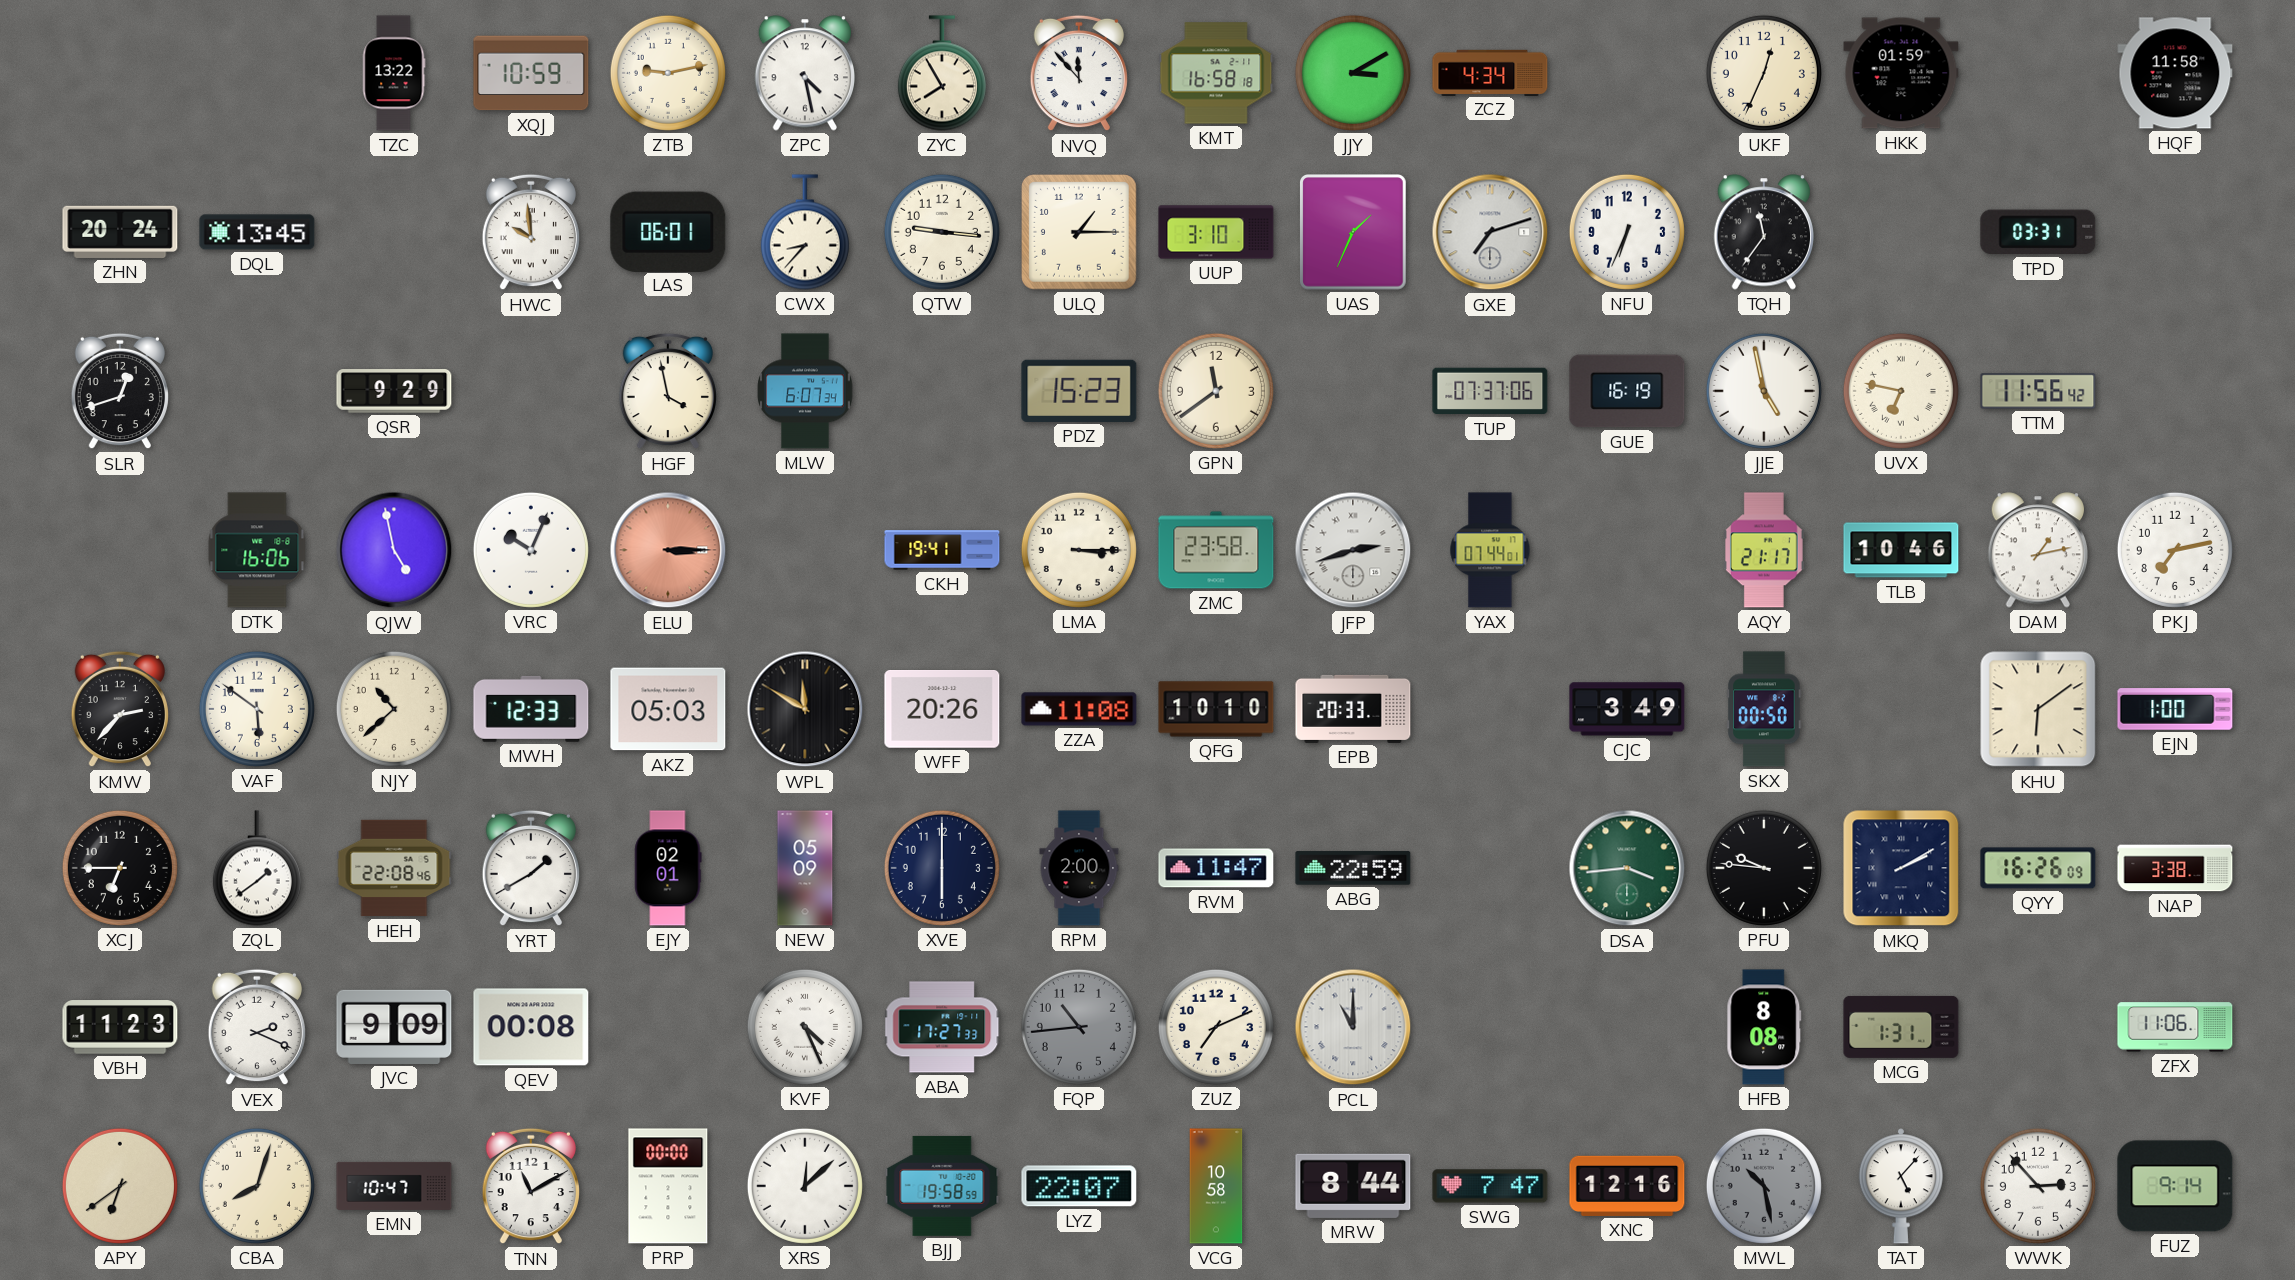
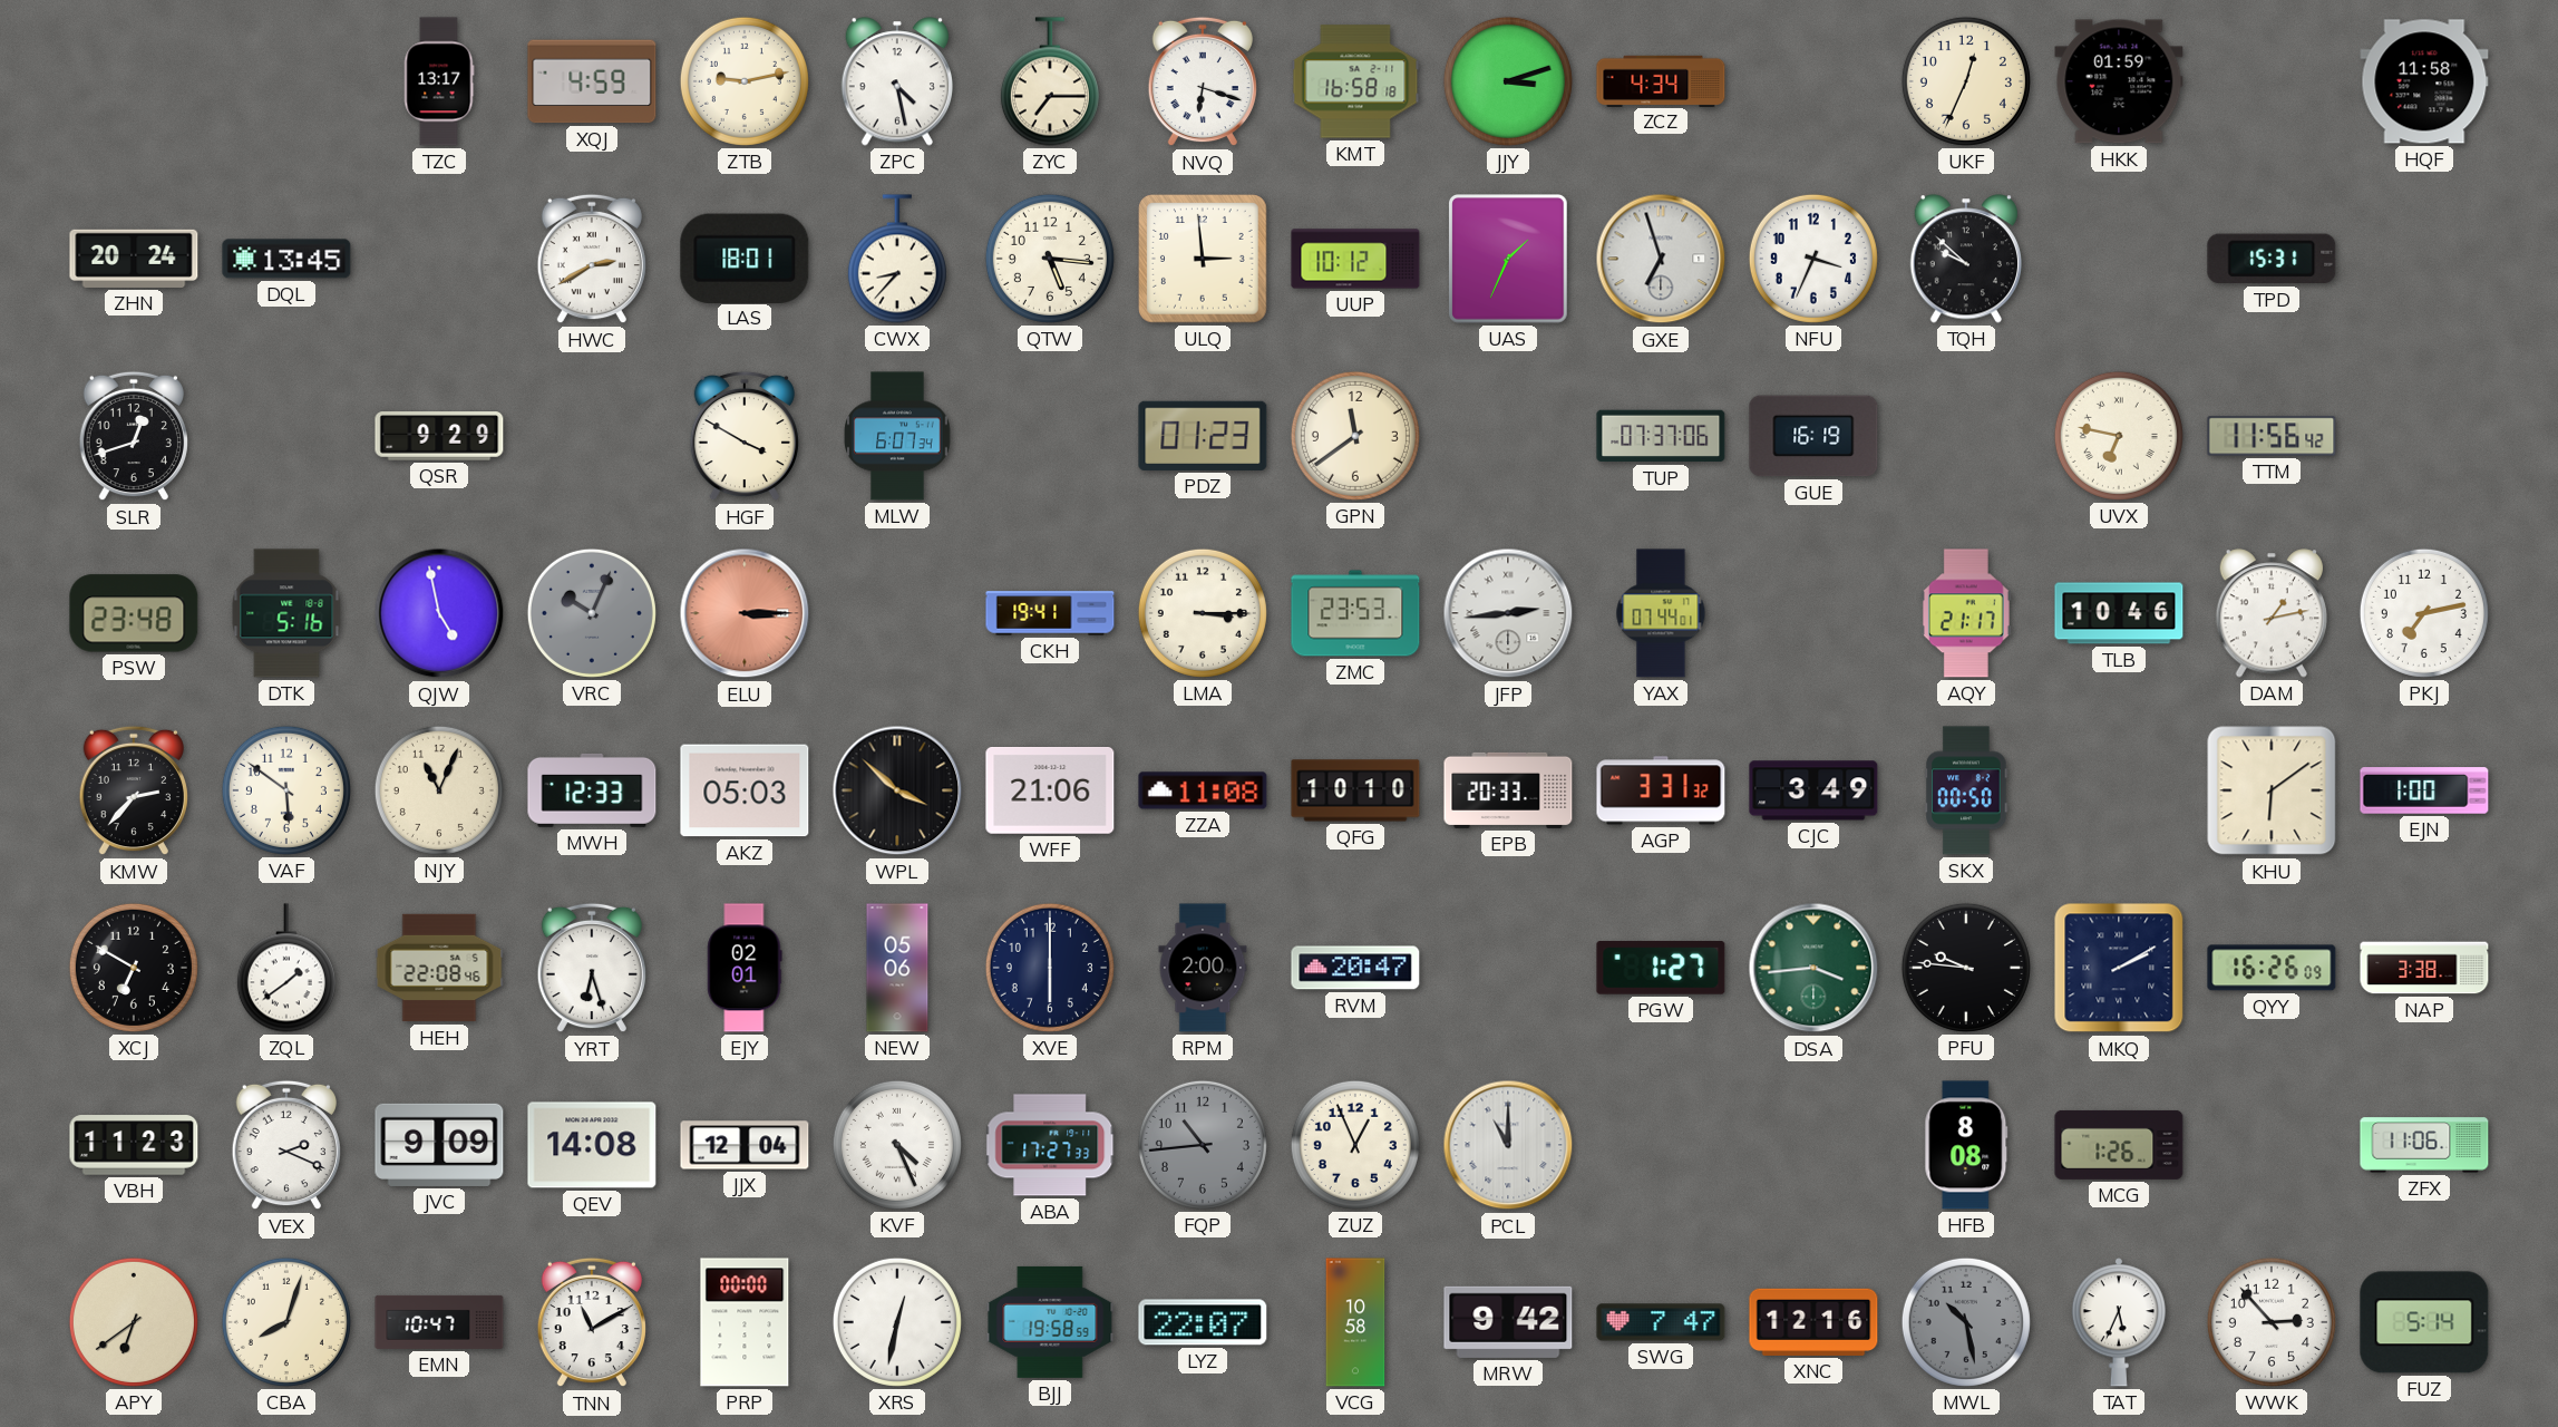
TZC: 13:22 -> 13:17 (439, 81)
XQJ: 10:59 -> 4:59 (592, 81)
ZYC: 7:55 -> 7:15 (1050, 81)
NVQ: 11:53 -> 6:18 (1203, 81)
JJY: 3:10 -> 3:12 (1508, 81)
HWC: 9:59 -> 2:40 (592, 259)
LAS: 06:01 -> 18:01 (745, 258)
QTW: 9:16 -> 5:16 (1050, 259)
ULQ: 1:15 -> 2:59 (1204, 260)
UUP: 3:10 -> 10:12 (1355, 259)
GXE: 7:12 -> 6:57 (1661, 259)
NFU: 6:34 -> 3:34 (1813, 259)
TQH: 11:36 -> 9:52 (1965, 259)
TPD: 03:31 -> 15:31 (2272, 259)
HGF: 3:58 -> 3:50 (745, 436)
PDZ: 15:23 -> 01:23 (1203, 436)
JJE: 4:58 -> none (1764, 391)
PSW: none -> 23:48 (134, 613)
DTK: 16:06 -> 5:16 (286, 613)
VRC dial: white -> grey (592, 613)
ZMC: 23:58 -> 23:53 (1355, 613)
JFP: 2:42 -> 2:44 (1508, 613)
NJY: 10:38 -> 11:04 (439, 790)
WPL: 11:50 -> 3:52 (897, 790)
WFF: 20:26 -> 21:06 (1050, 792)
AGP: none -> 3:31 (1661, 790)
XCJ: 6:45 -> 6:50 (134, 968)
YRT: 1:40 -> 6:27 (592, 968)
NEW: 05:09 -> 05:06 (897, 968)
RVM: 11:47 -> 20:47 (1355, 968)
ABG: 22:59 -> none (1353, 868)
PGW: none -> 1:27 (1661, 969)
QEV: 00:08 -> 14:08 (592, 1145)
JJX: none -> 12:04 (745, 1145)
ZUZ: 7:11 -> 12:56 (1355, 1145)
MCG: 1:31 -> 1:26 (2119, 1145)
XRS: 12:08 -> 12:32 (897, 1322)
MRW: 8:44 -> 9:42 (1508, 1322)
TAT: 5:07 -> 5:34 (2119, 1322)
FUZ: 9:14 -> 5:14 (2424, 1322)
